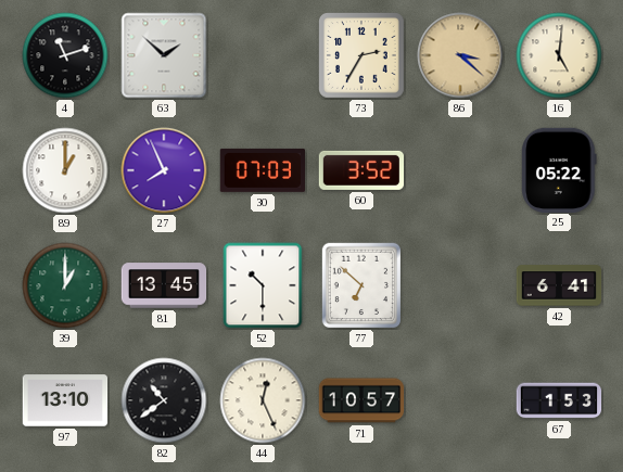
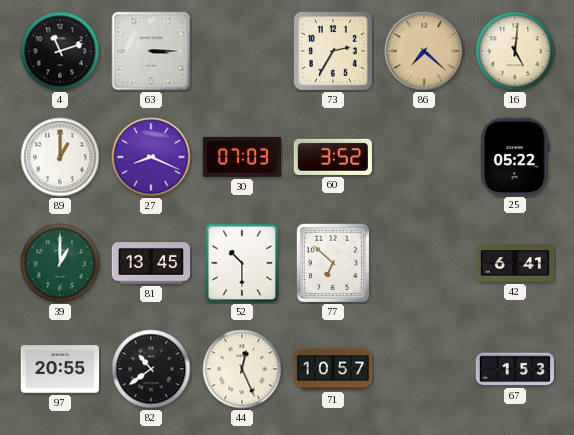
63: 1:52 -> 3:15 (151, 51)
86: 3:22 -> 7:22 (424, 51)
27: 7:56 -> 8:19 (151, 157)
97: 13:10 -> 20:55 (60, 369)
